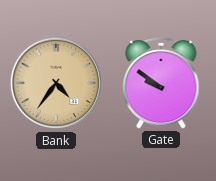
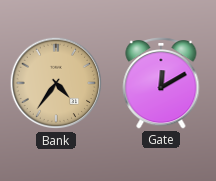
Gate: 9:51 -> 12:10 (161, 83)
